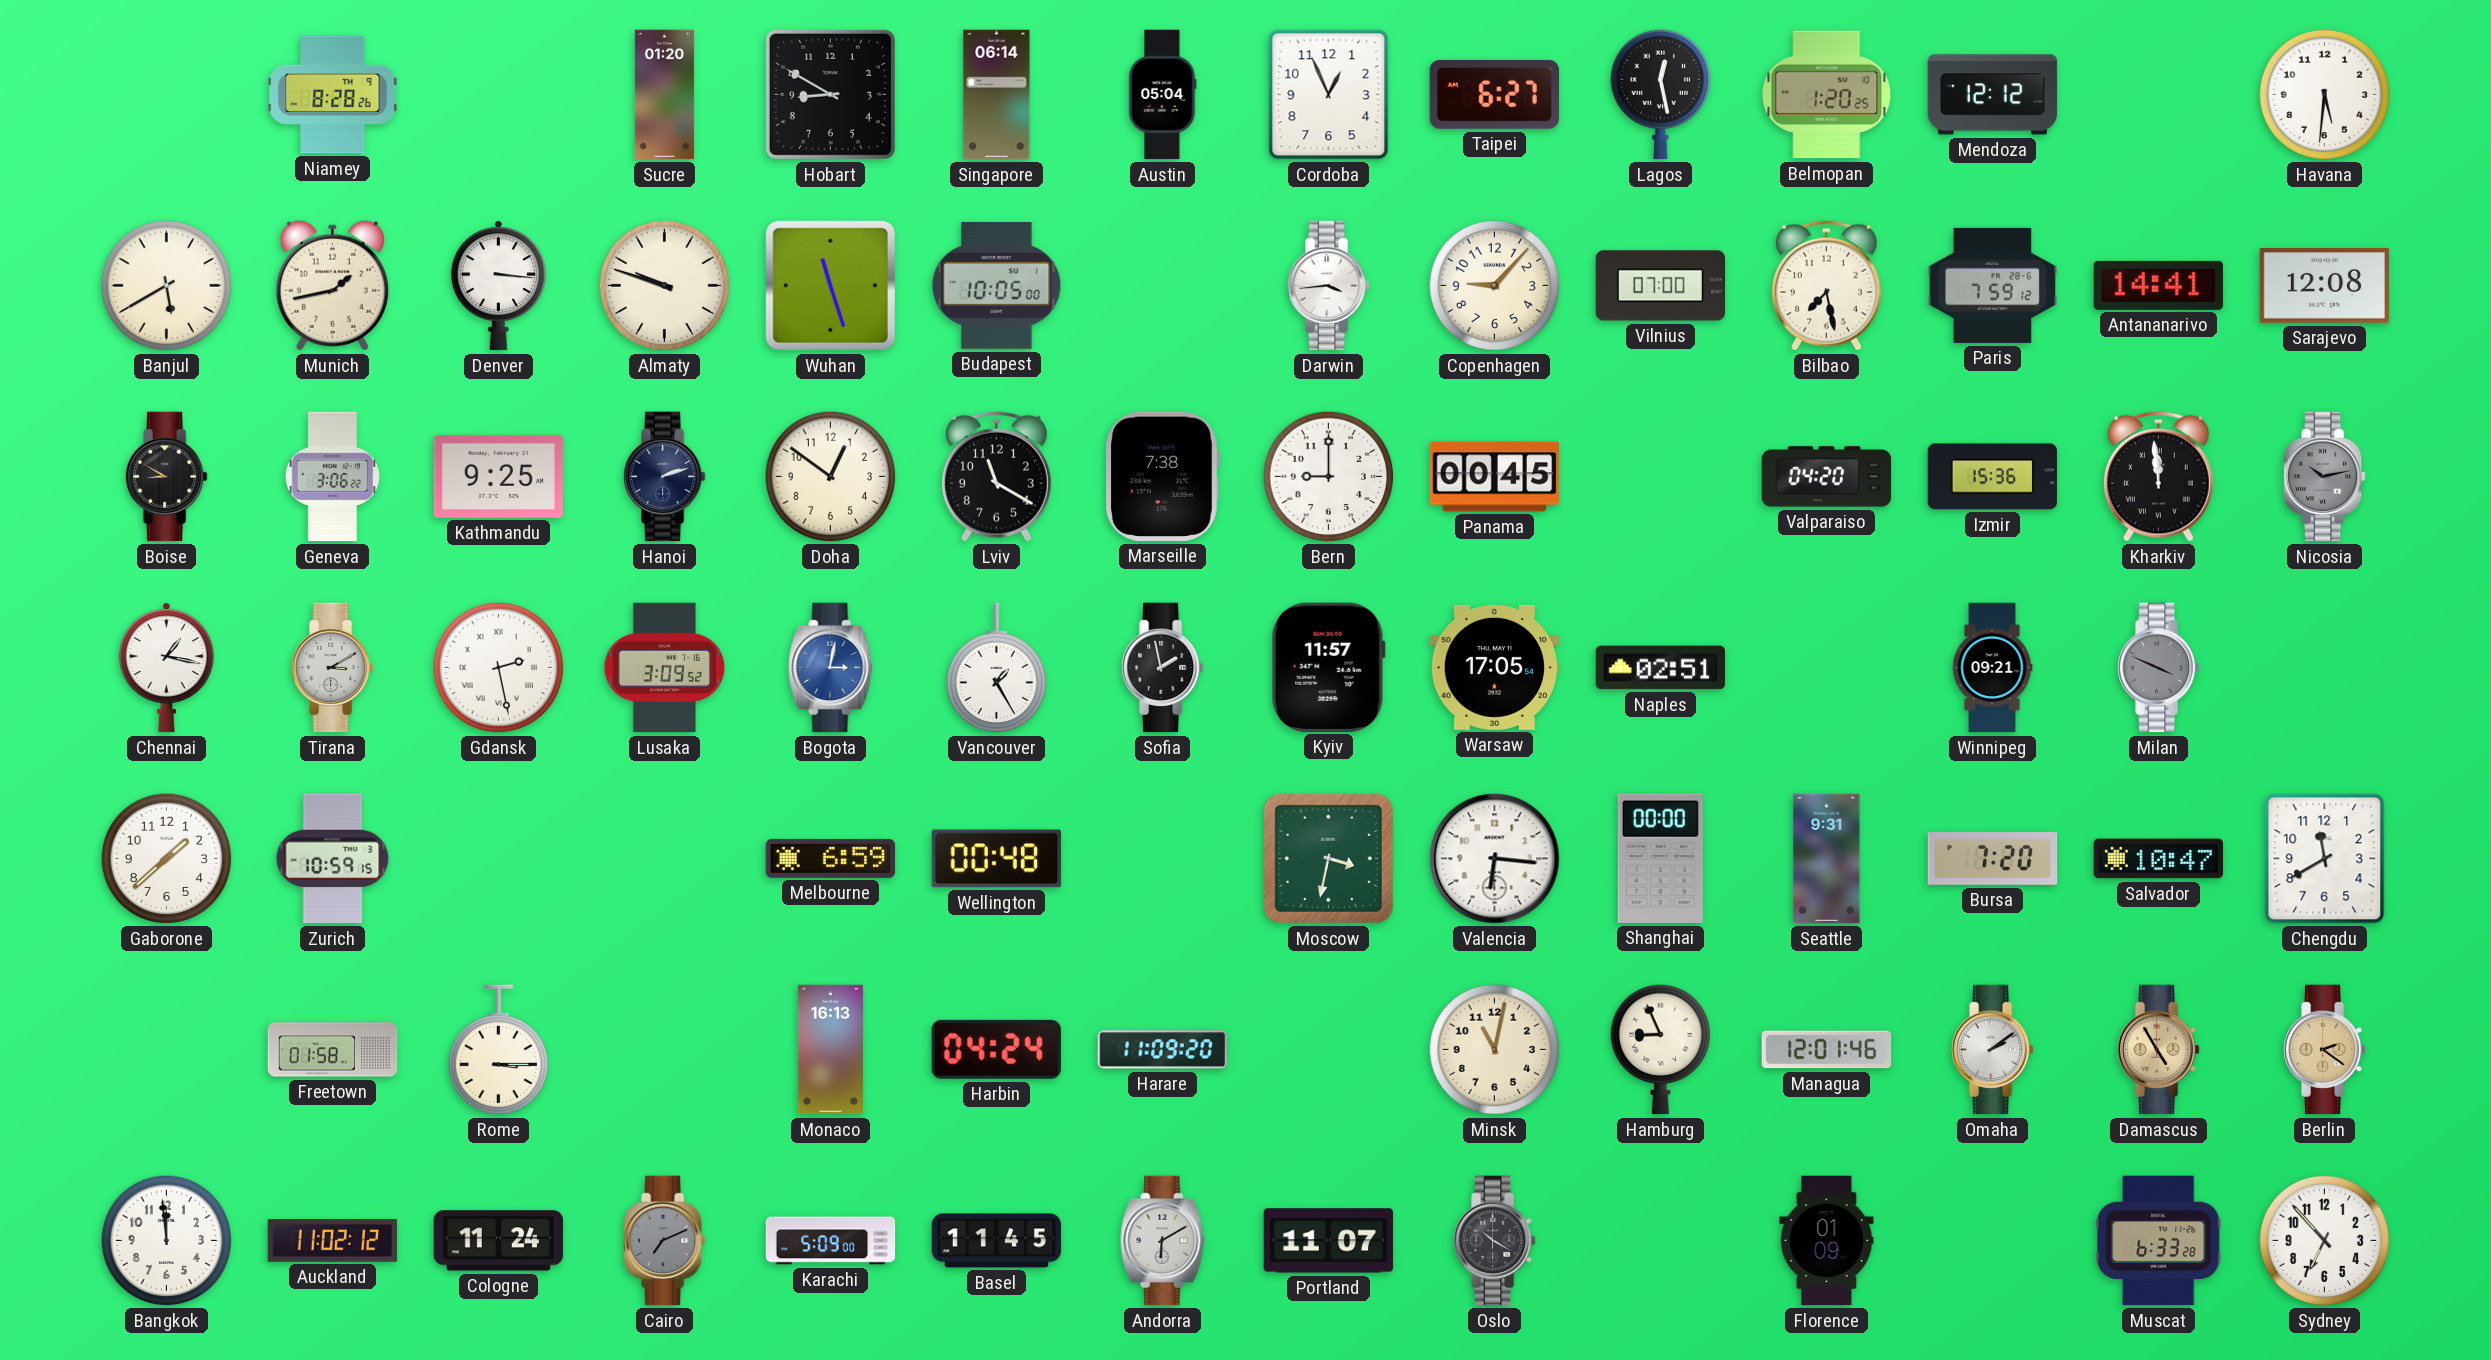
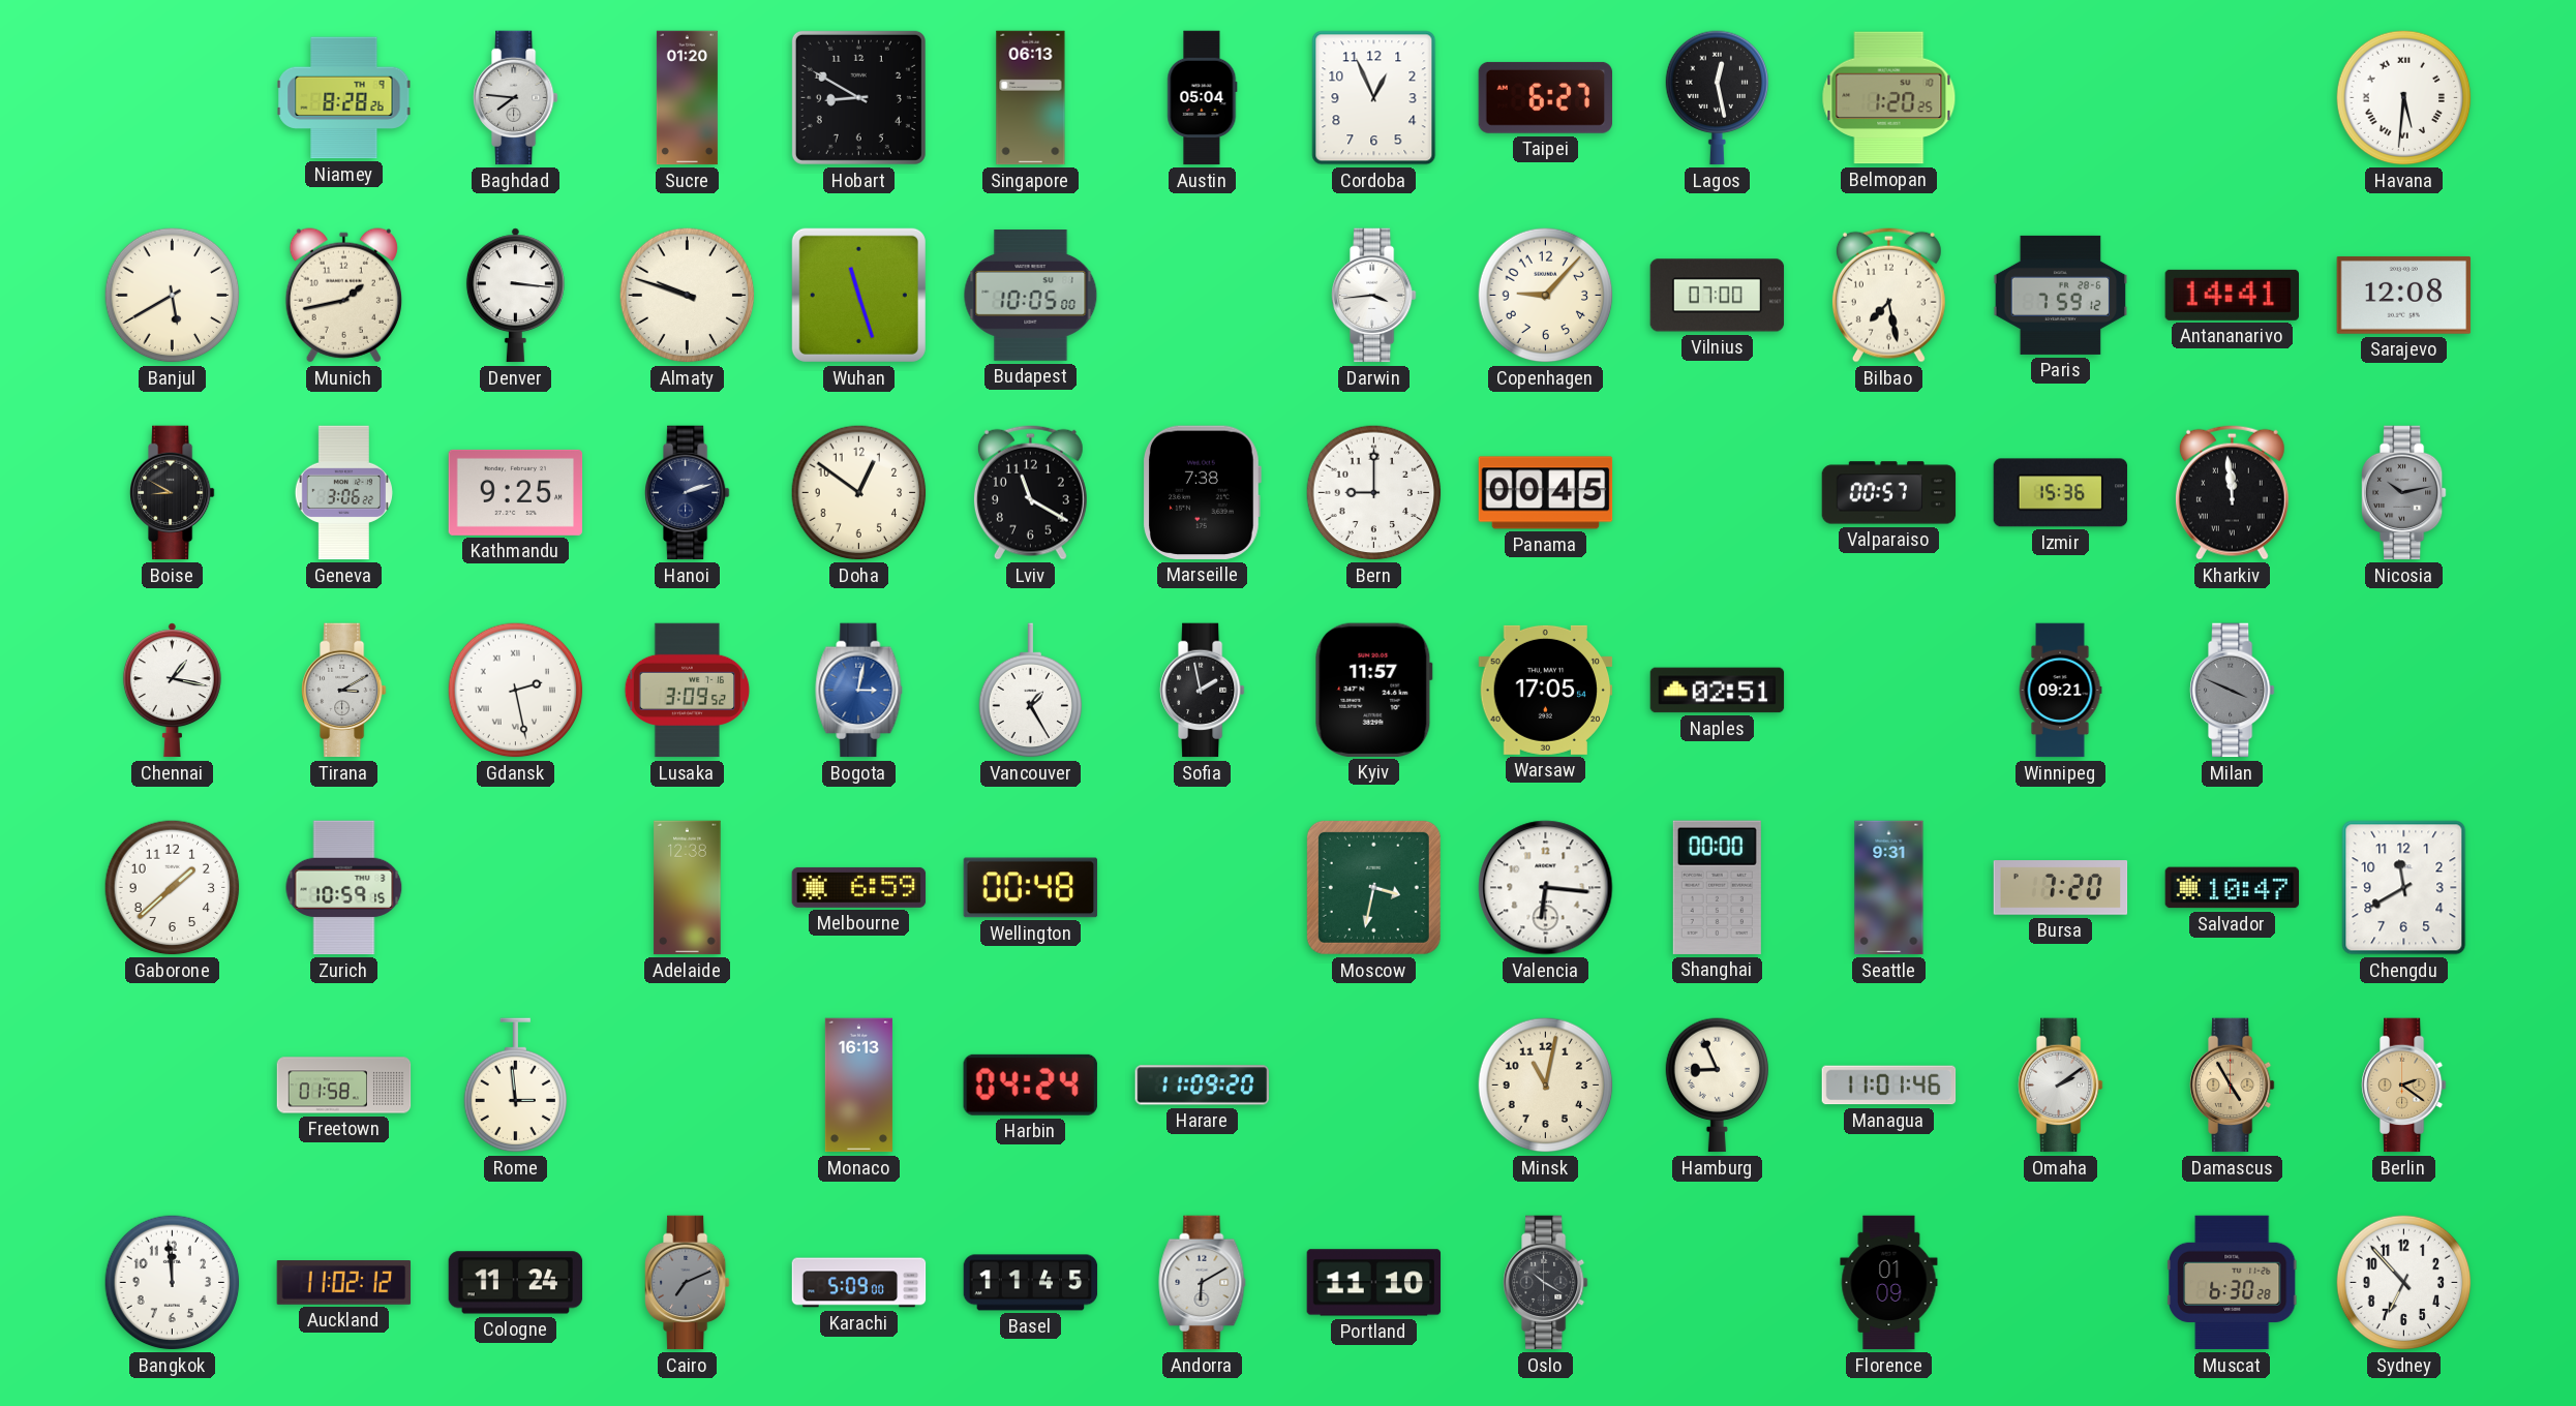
Baghdad: none -> 7:46 (516, 98)
Singapore: 06:14 -> 06:13 (1031, 98)
Mendoza: 12:12 -> none (1993, 95)
Havana numerals: Arabic -> Roman (2404, 98)
Valparaiso: 04:20 -> 00:57 (1889, 493)
Adelaide: none -> 12:38 (688, 888)
Rome: 3:15 -> 2:59 (516, 1086)
Managua: 12:01 -> 11:01 (1889, 1086)
Portland: 11:07 -> 11:10 (1374, 1283)
Muscat: 6:33 -> 6:30 (2233, 1283)
